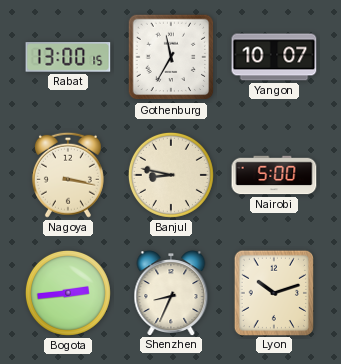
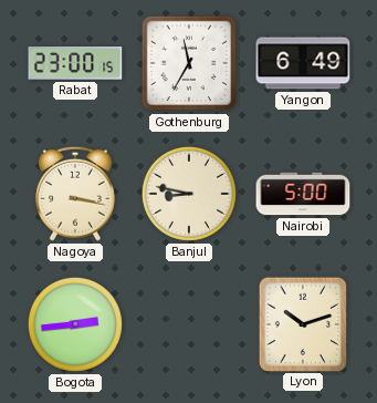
Rabat: 13:00 -> 23:00 (75, 63)
Yangon: 10:07 -> 6:49 (303, 63)
Shenzhen: 8:34 -> none (171, 293)
